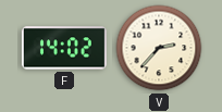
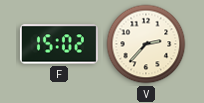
F: 14:02 -> 15:02 (59, 44)
